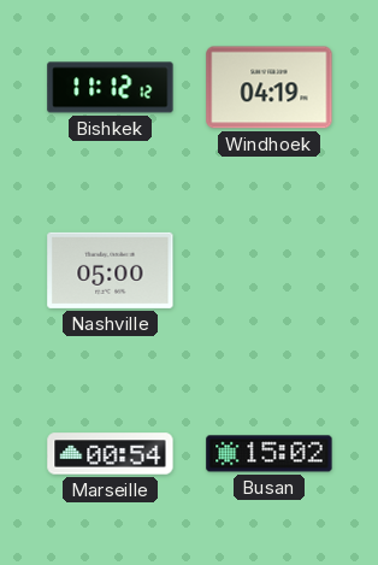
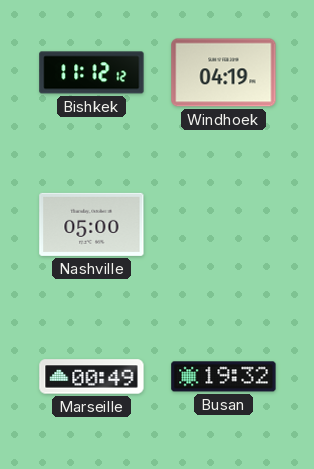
Marseille: 00:54 -> 00:49 (92, 377)
Busan: 15:02 -> 19:32 (224, 377)
